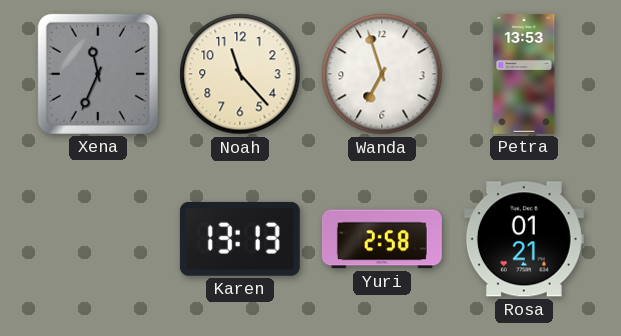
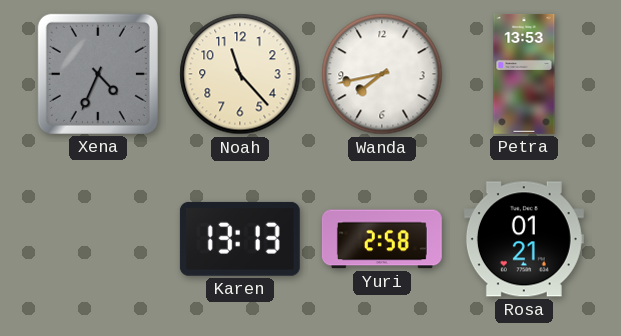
Xena: 11:34 -> 4:34 (98, 74)
Wanda: 6:57 -> 7:43 (382, 74)
